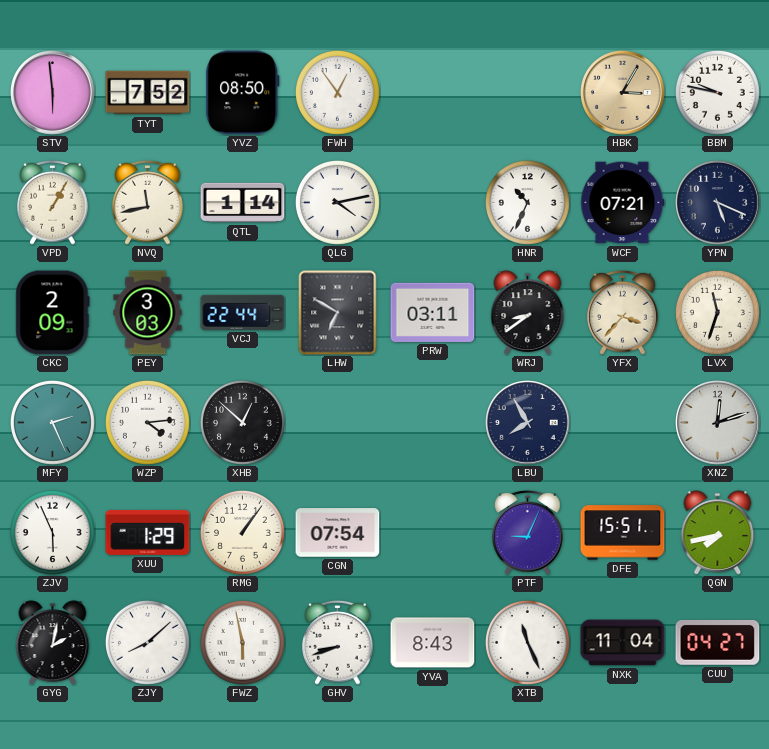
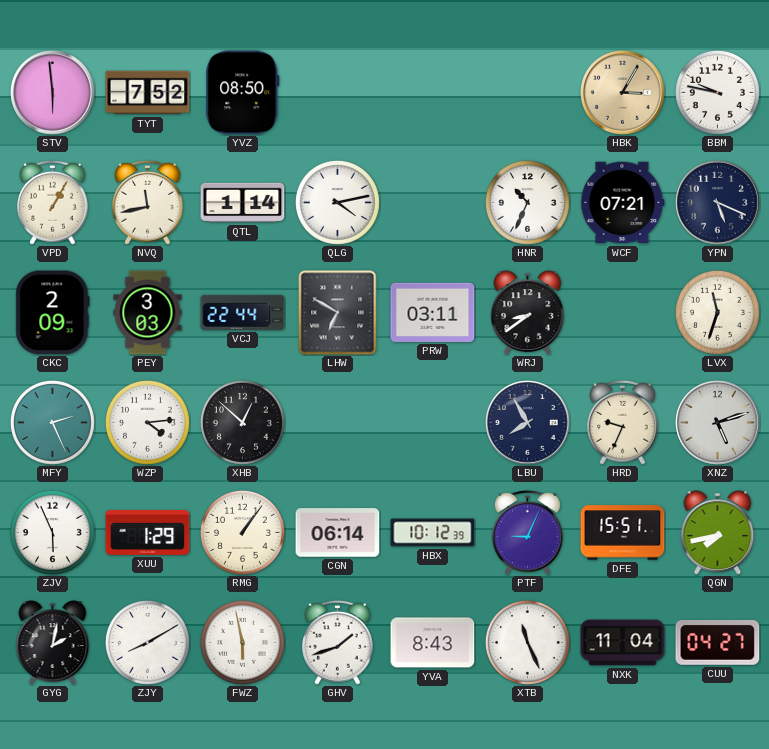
FWH: 12:54 -> none (337, 92)
YFX: 3:37 -> none (623, 312)
HRD: none -> 9:34 (623, 422)
XNZ: 12:12 -> 5:12 (718, 423)
CGN: 07:54 -> 06:14 (338, 533)
HBX: none -> 10:12 (433, 533)
ZJY: 8:08 -> 8:10 (147, 642)
GHV: 8:42 -> 1:42 (338, 642)
